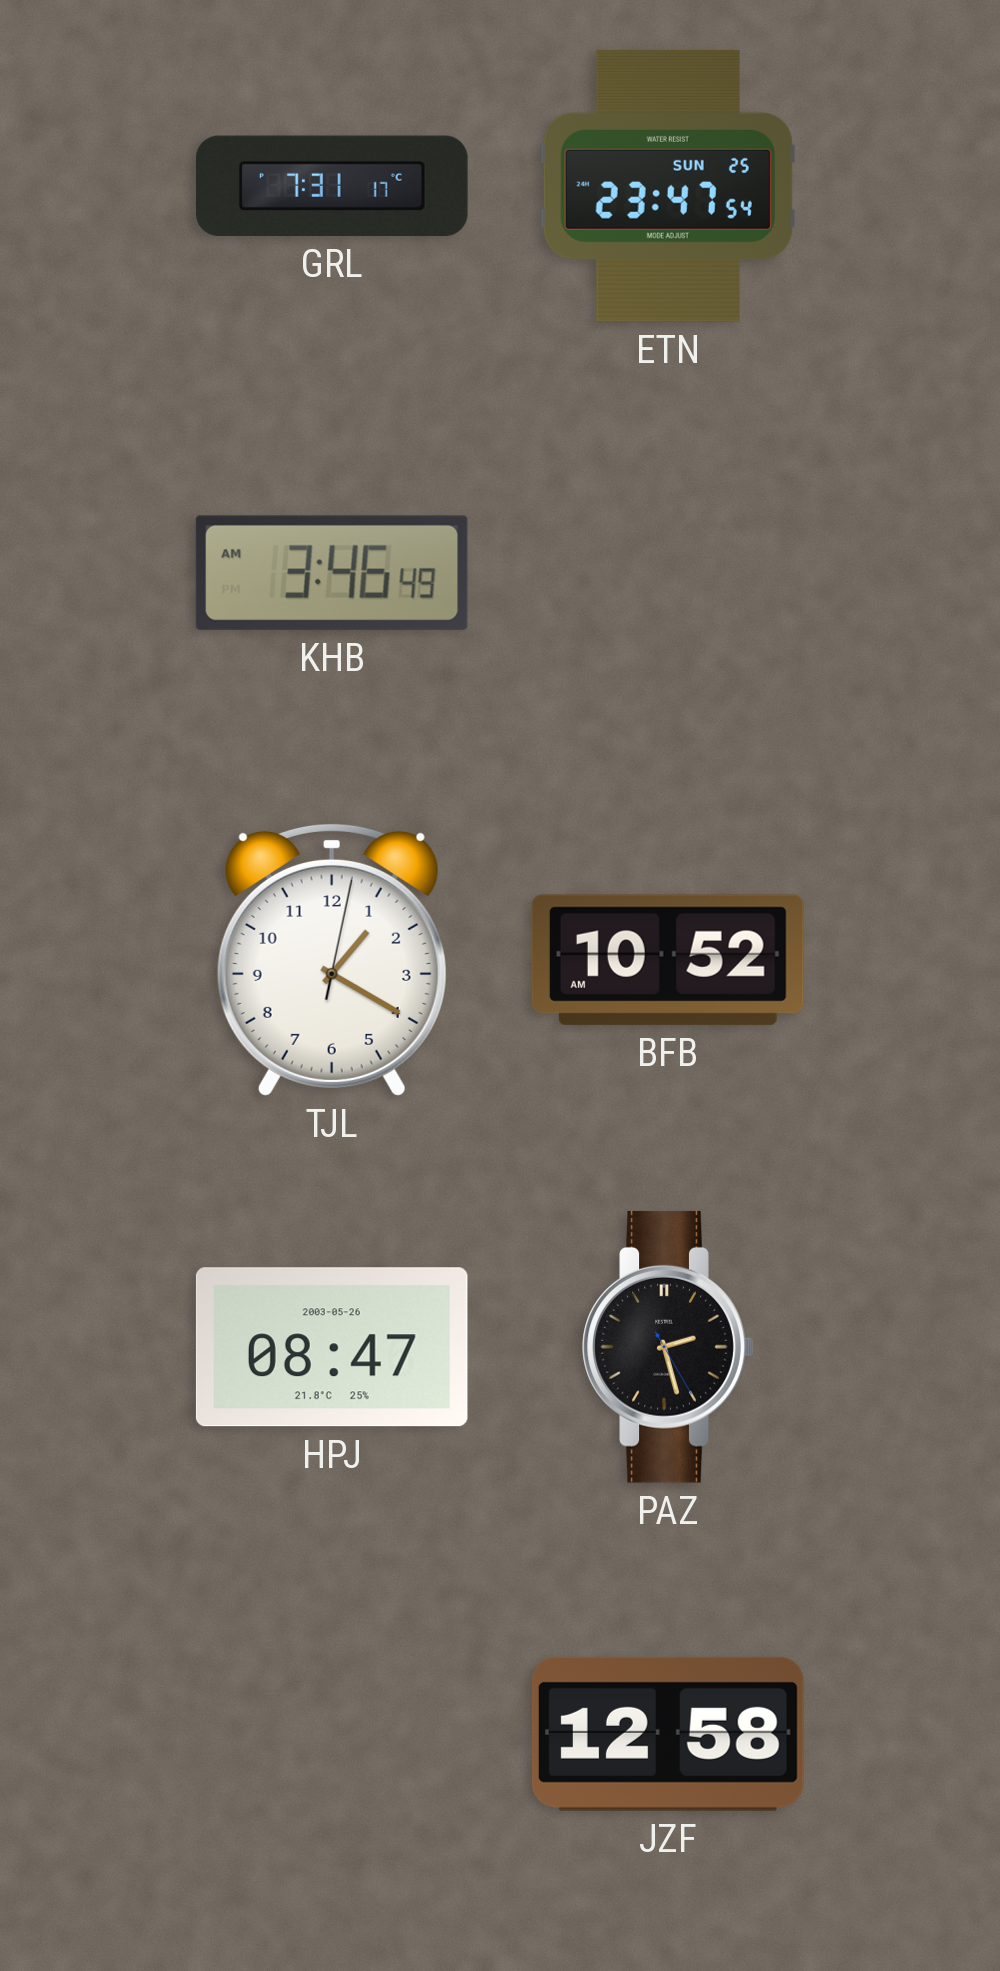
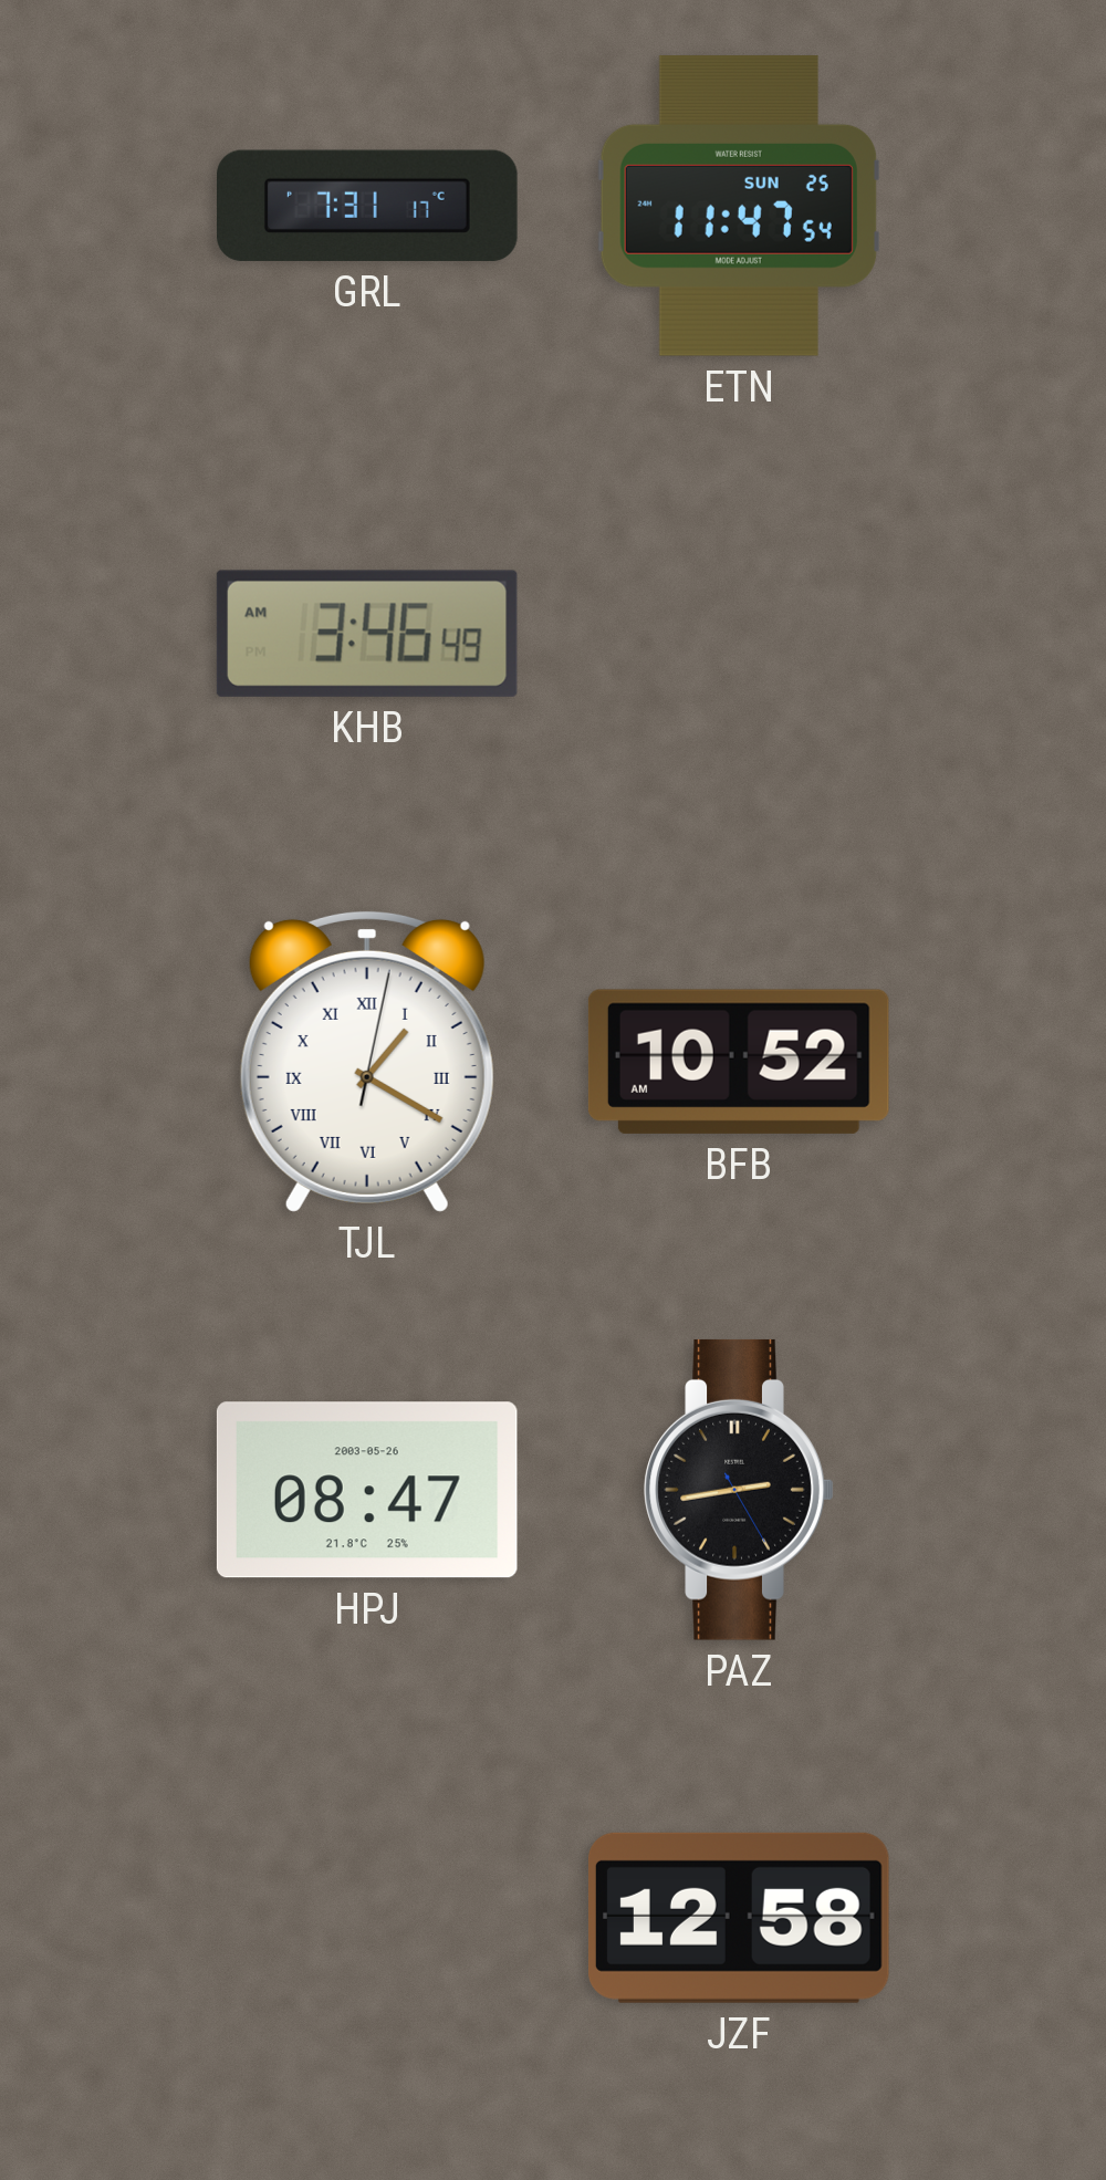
ETN: 23:47 -> 11:47 (739, 206)
TJL numerals: Arabic -> Roman (367, 1061)
PAZ: 2:27 -> 2:43 (739, 1490)
